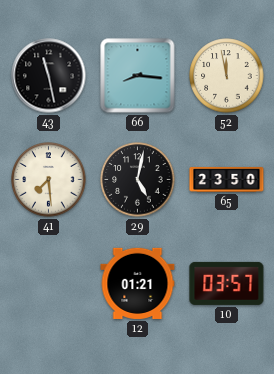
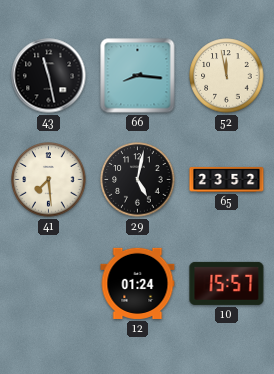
65: 23:50 -> 23:52 (227, 179)
12: 01:21 -> 01:24 (138, 283)
10: 03:57 -> 15:57 (227, 283)
